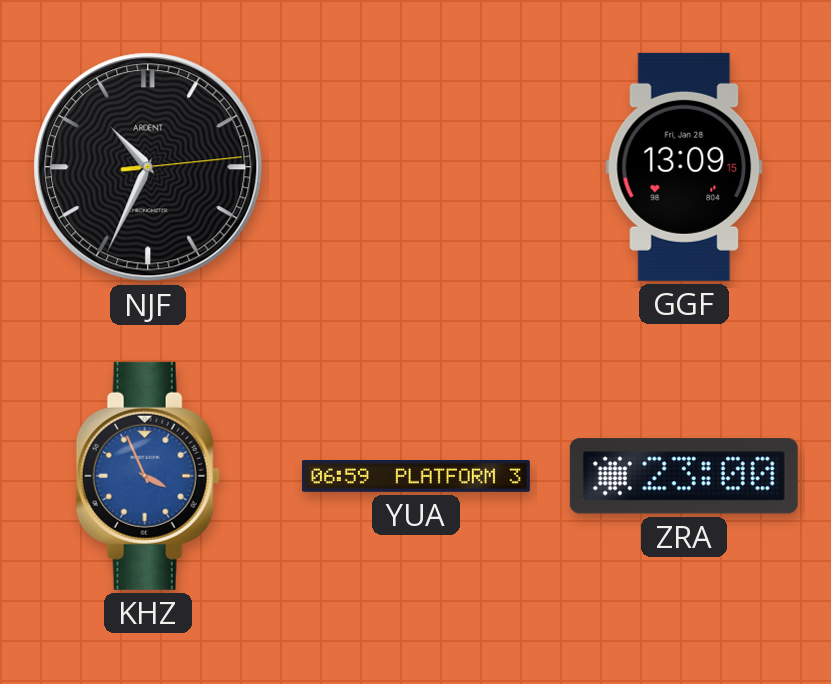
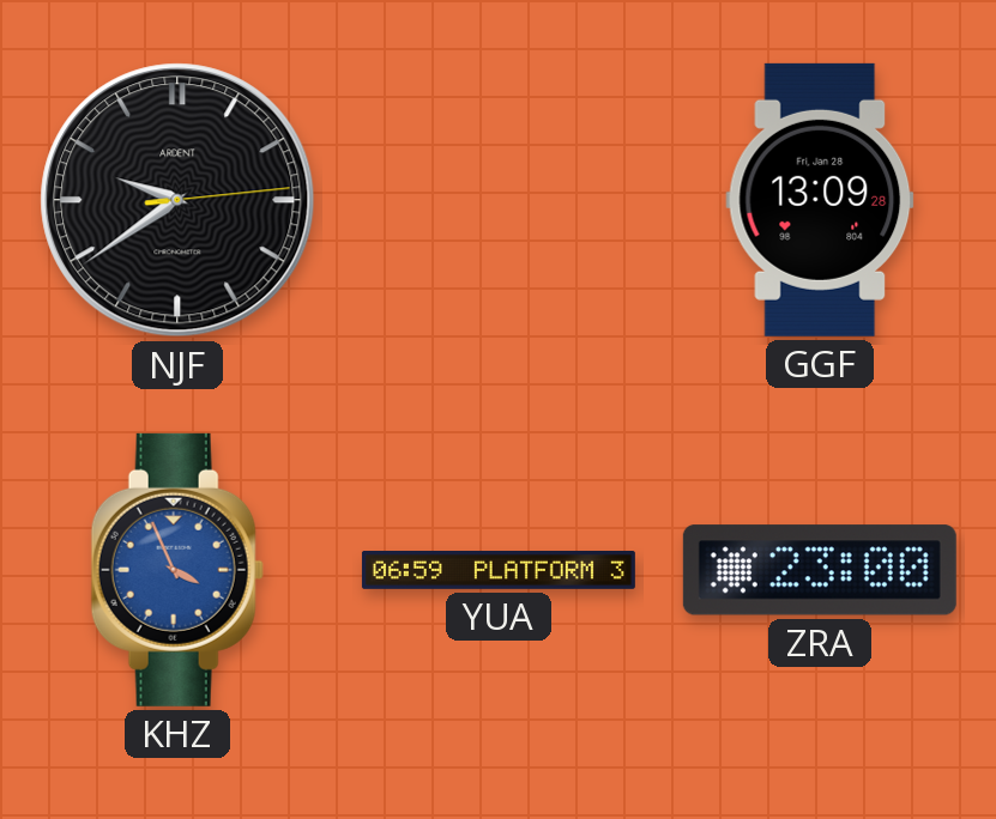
NJF: 10:34 -> 9:39 (177, 200)
GGF: 13:09:15 -> 13:09:28 (820, 200)
